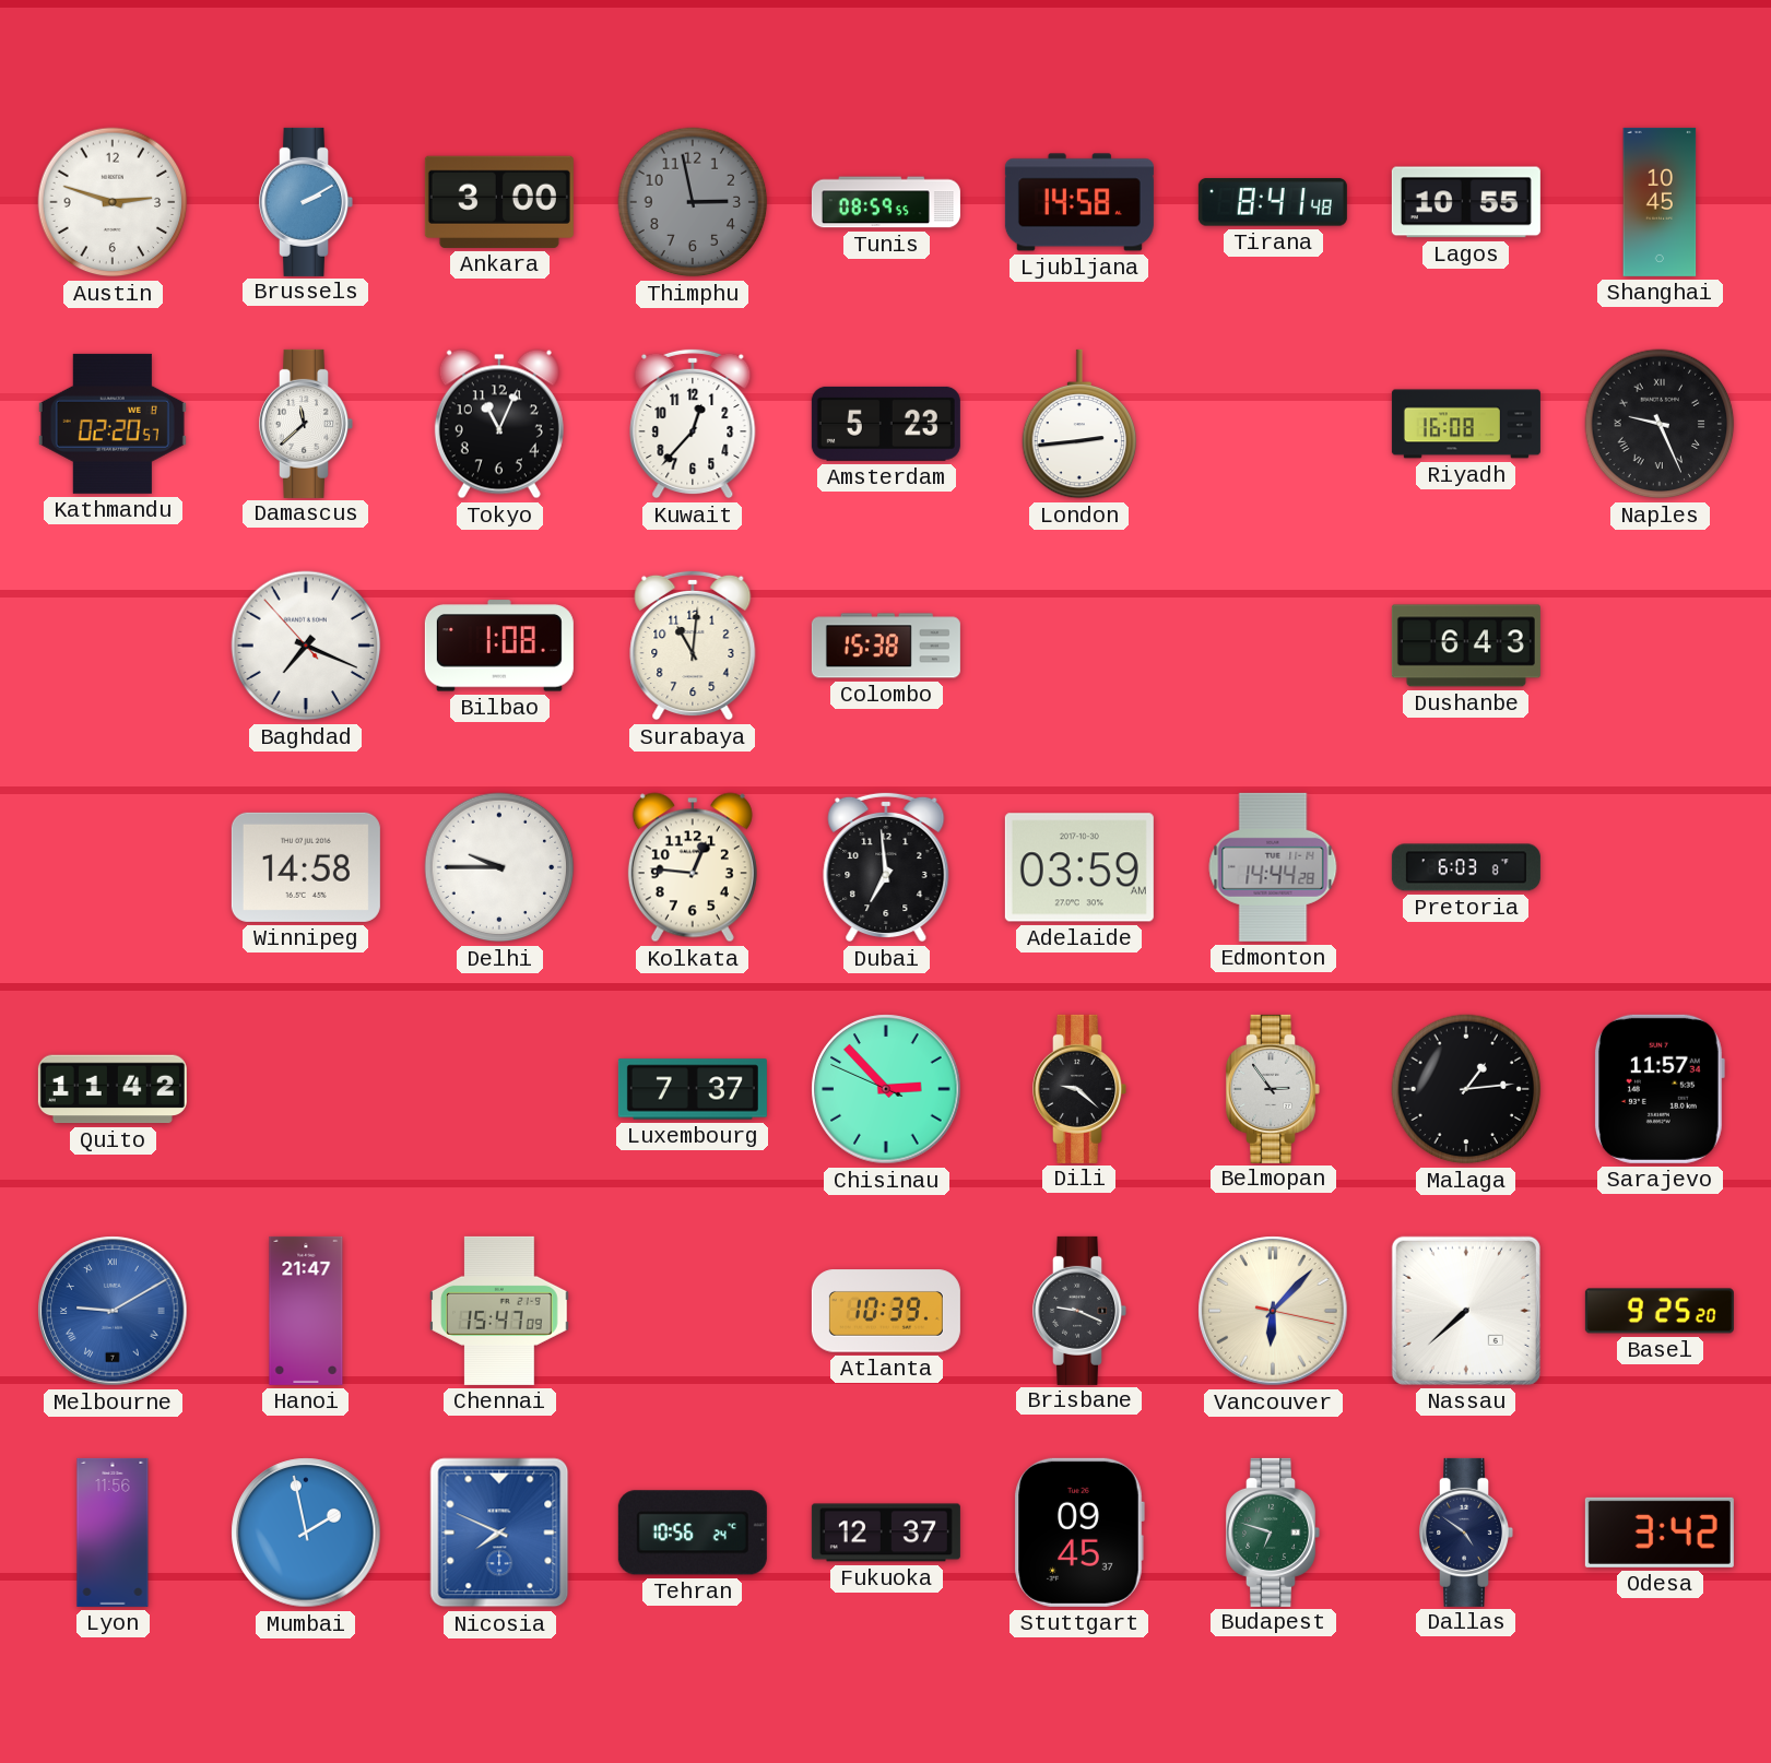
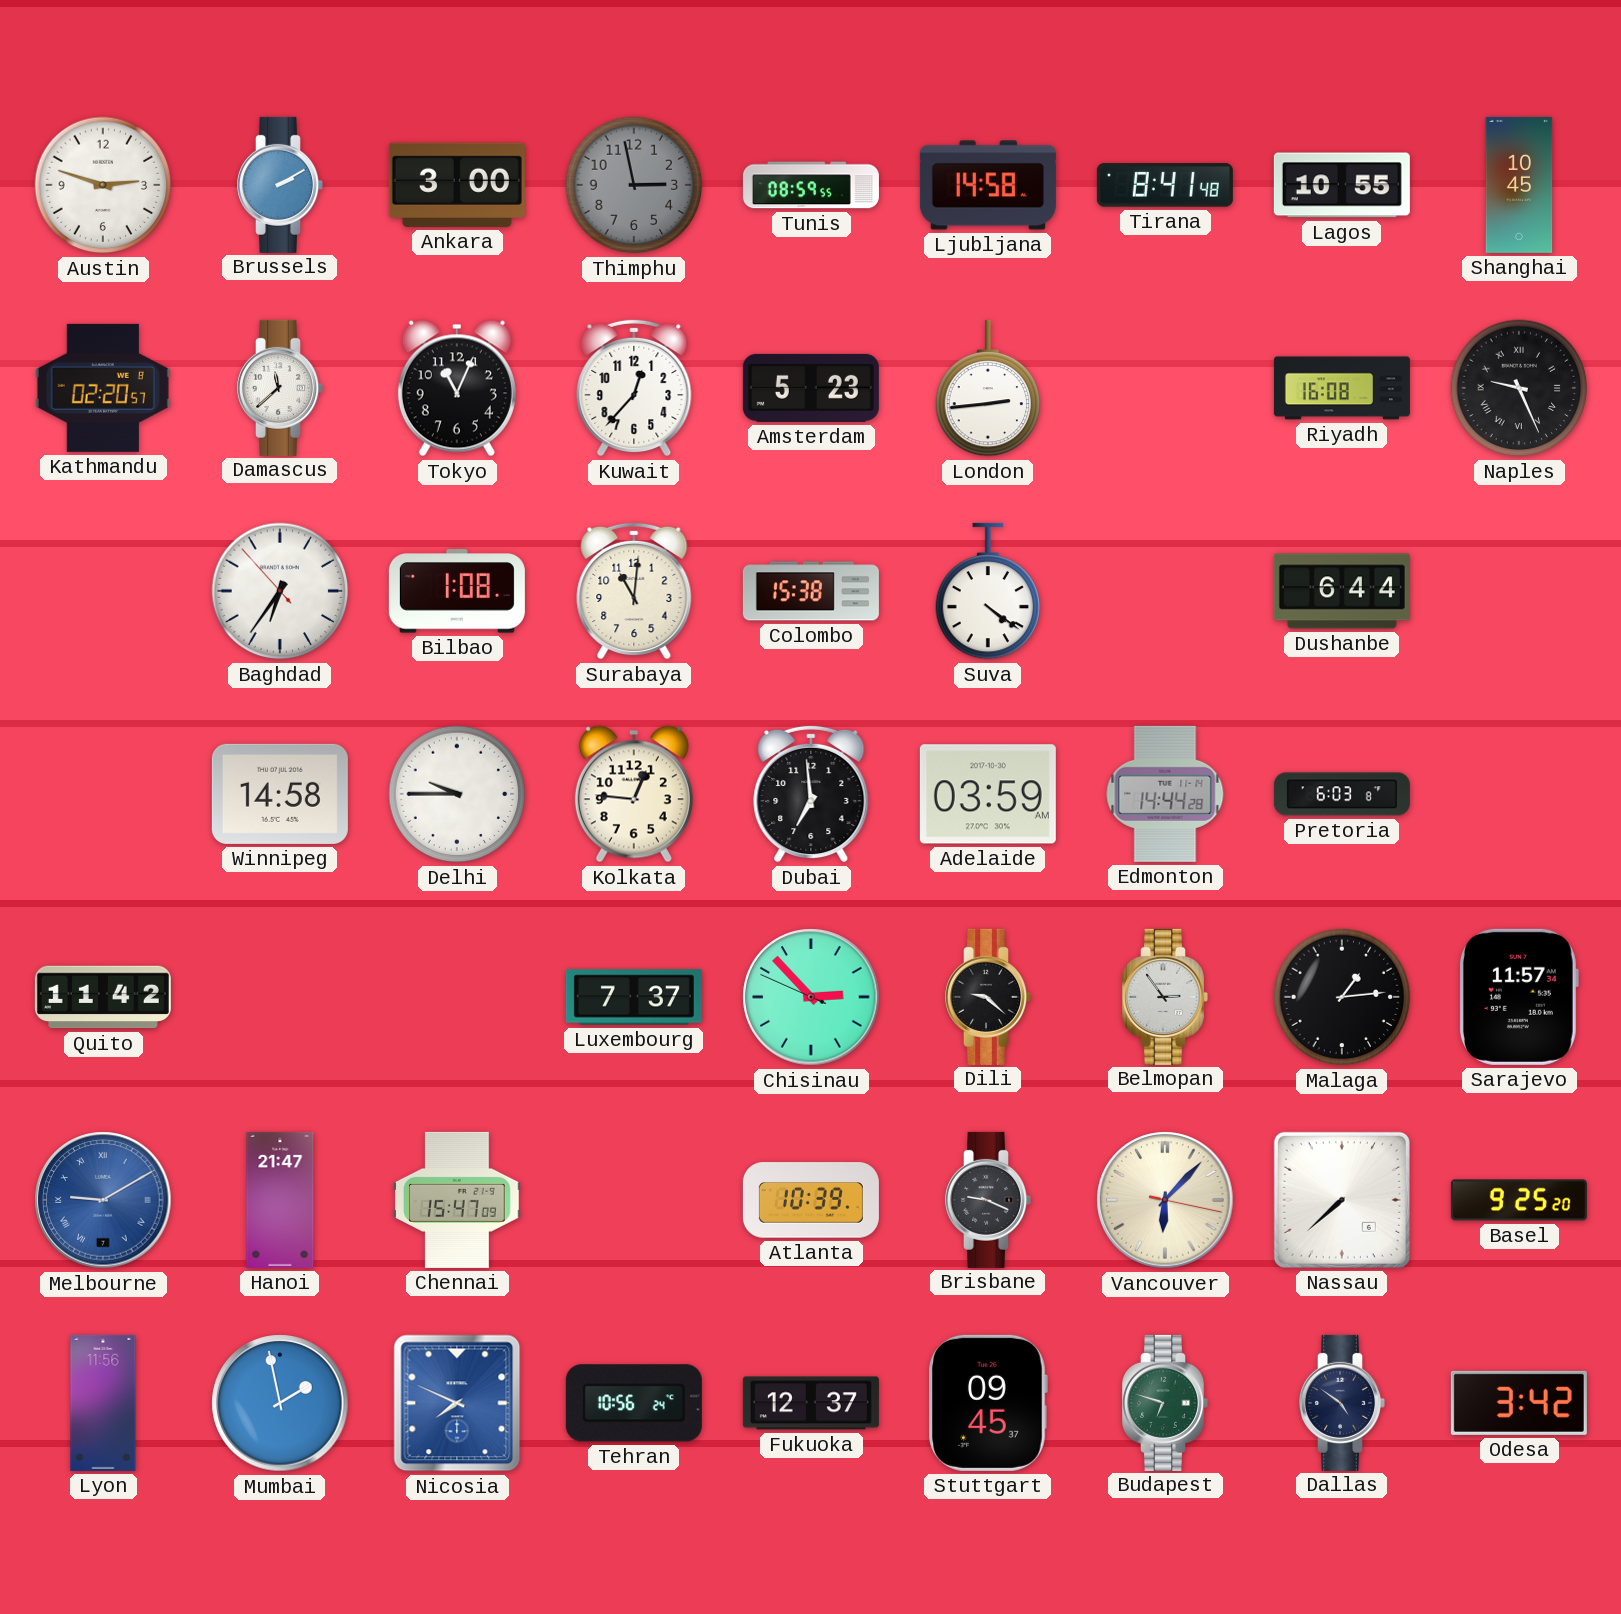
Baghdad: 7:18 -> 6:35 (280, 591)
Suva: none -> 4:21 (988, 591)
Dushanbe: 6:43 -> 6:44 (1342, 591)
